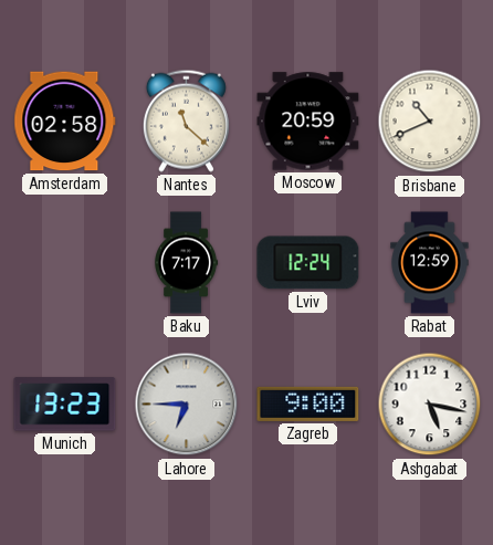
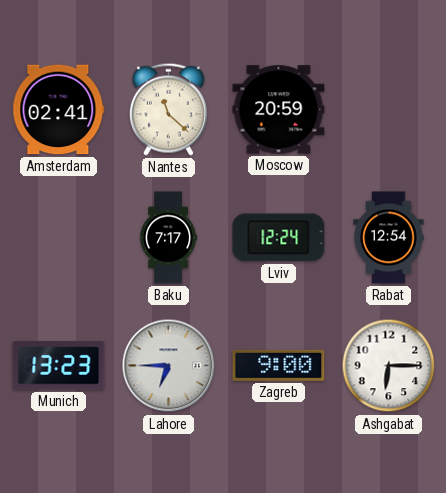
Amsterdam: 02:58 -> 02:41 (59, 110)
Brisbane: 10:41 -> none (430, 122)
Rabat: 12:59 -> 12:54 (389, 238)
Ashgabat: 5:17 -> 6:15 (389, 366)
